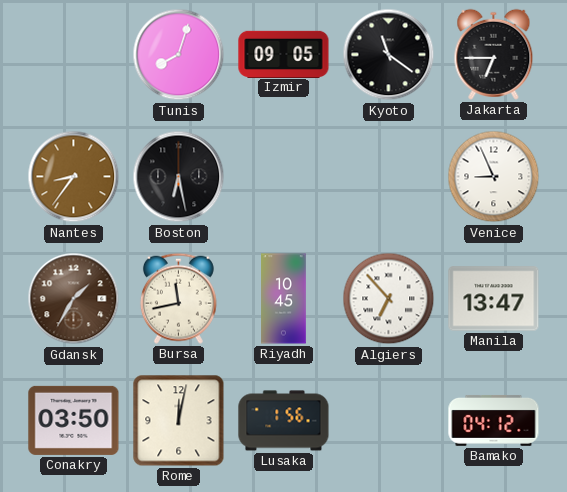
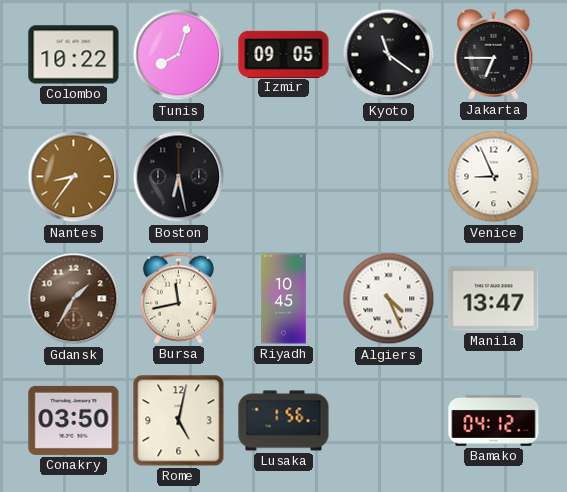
Colombo: none -> 10:22 (74, 55)
Algiers: 6:53 -> 4:26 (389, 299)
Rome: 12:02 -> 5:02 (179, 421)
